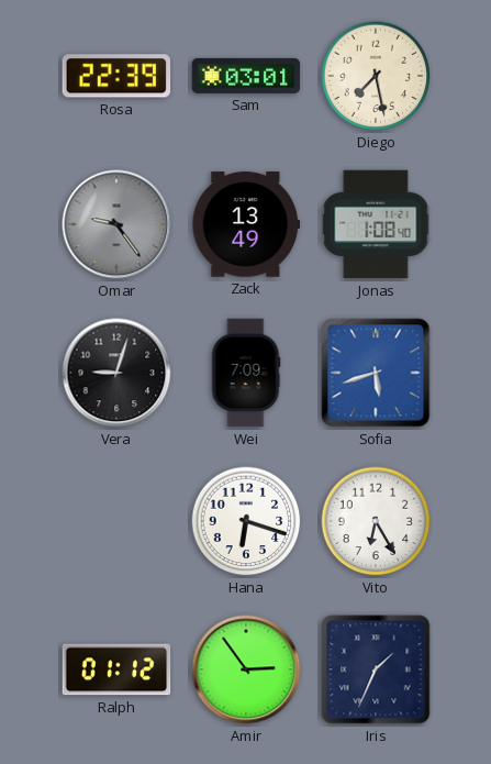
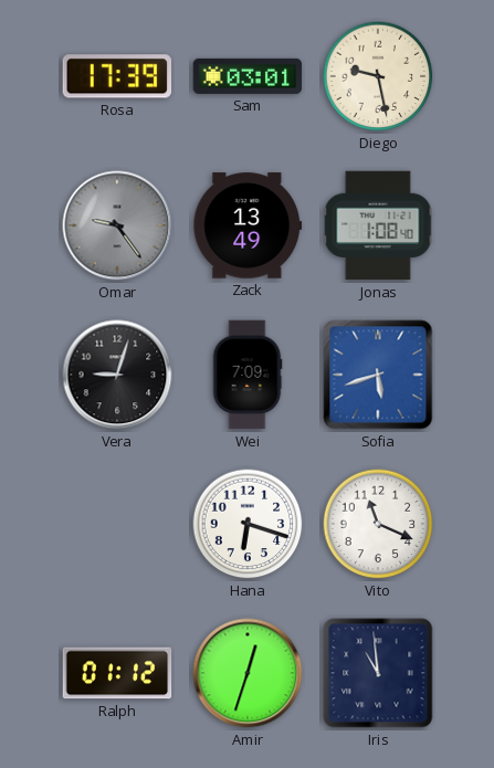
Rosa: 22:39 -> 17:39 (116, 76)
Diego: 7:28 -> 9:28 (378, 76)
Vito: 6:25 -> 11:19 (378, 524)
Amir: 2:54 -> 12:33 (248, 673)
Iris: 1:34 -> 10:59 (378, 673)
